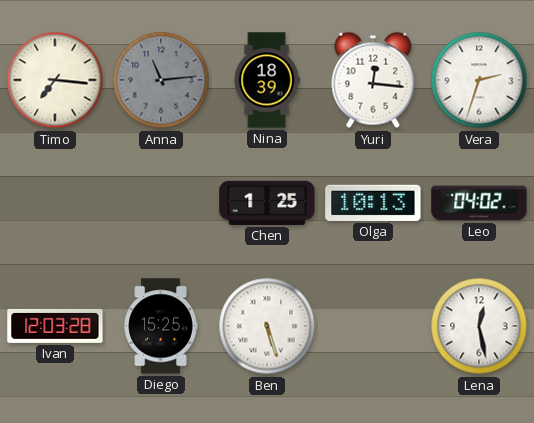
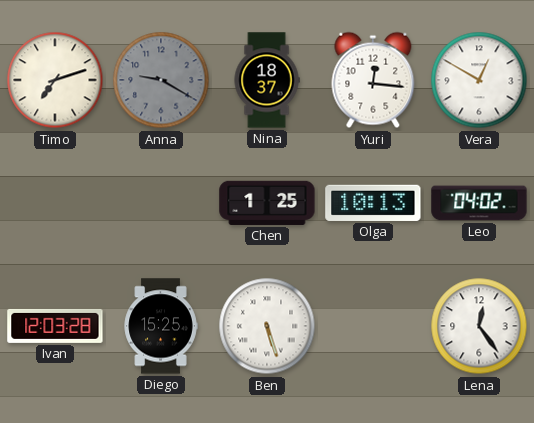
Timo: 7:16 -> 7:12 (55, 80)
Anna: 11:14 -> 9:20 (161, 80)
Nina: 18:39 -> 18:37 (267, 80)
Vera: 2:33 -> 12:50 (479, 80)
Lena: 12:28 -> 12:24 (479, 326)
